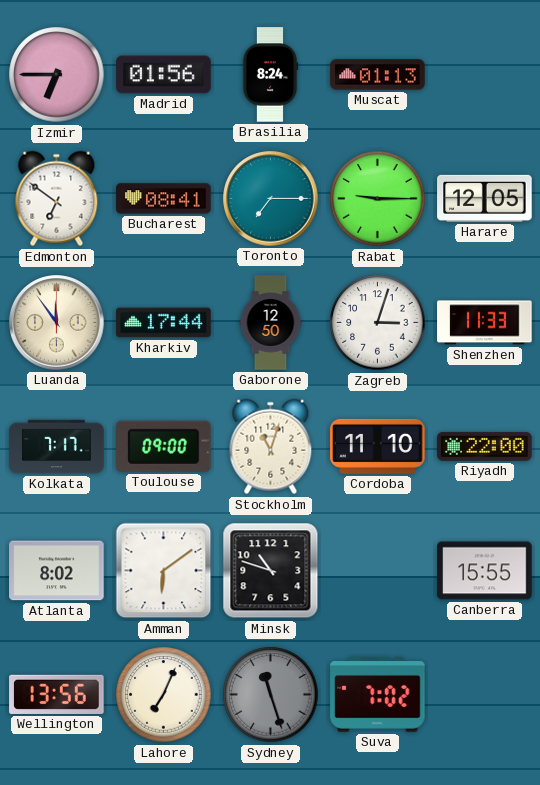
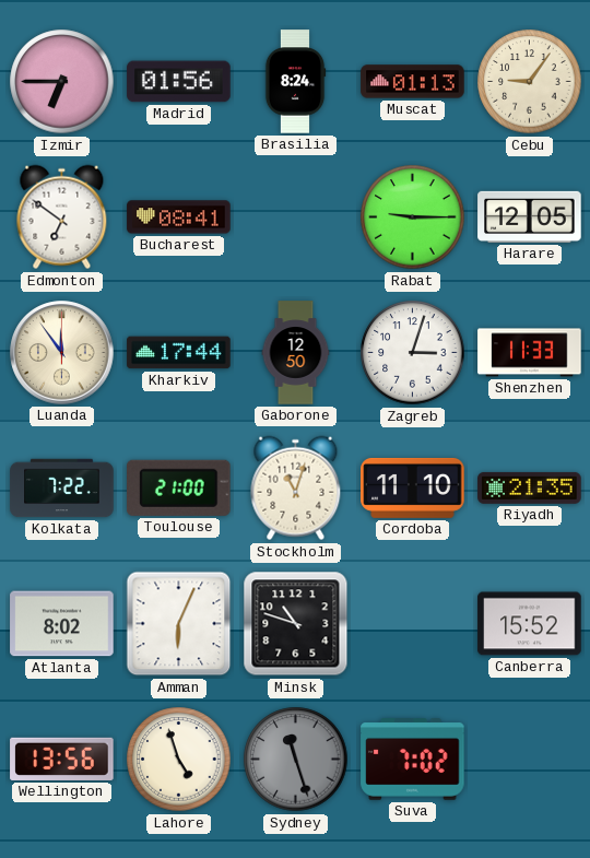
Cebu: none -> 9:06 (530, 82)
Toronto: 7:15 -> none (271, 199)
Kolkata: 7:17 -> 7:22 (62, 489)
Toulouse: 09:00 -> 21:00 (179, 487)
Riyadh: 22:00 -> 21:35 (530, 487)
Amman: 6:09 -> 6:04 (179, 624)
Canberra: 15:55 -> 15:52 (530, 624)
Lahore: 7:04 -> 4:57 (179, 760)
